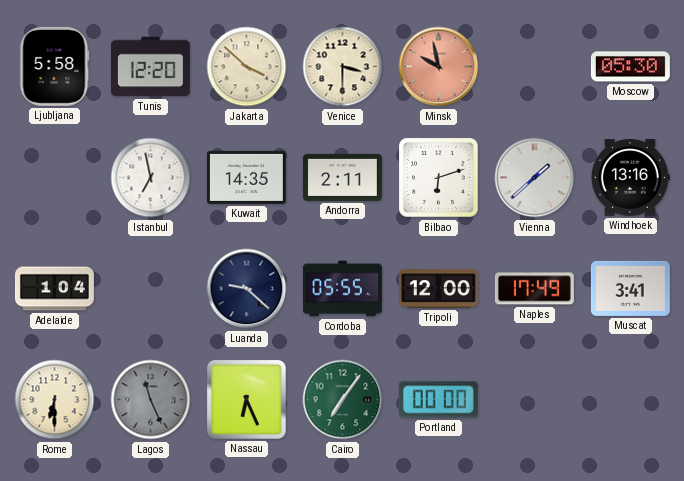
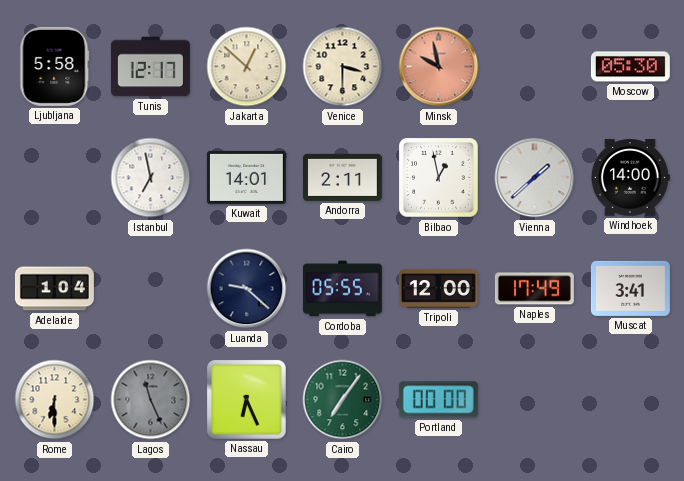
Tunis: 12:20 -> 12:17 (150, 67)
Jakarta: 3:52 -> 12:52 (247, 67)
Kuwait: 14:35 -> 14:01 (246, 177)
Bilbao: 6:12 -> 12:58 (439, 178)
Windhoek: 13:16 -> 14:00 (630, 178)
